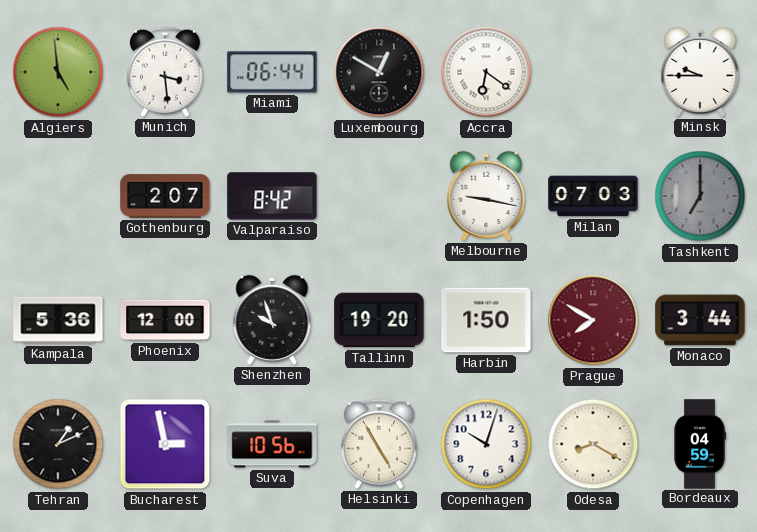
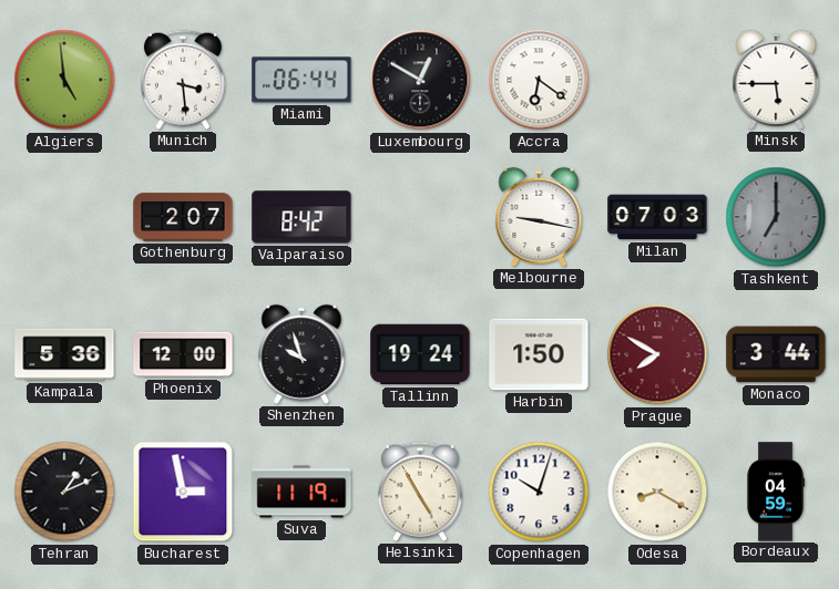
Minsk: 9:45 -> 5:45 (776, 80)
Tallinn: 19:20 -> 19:24 (420, 354)
Suva: 10:56 -> 11:19 (301, 492)
